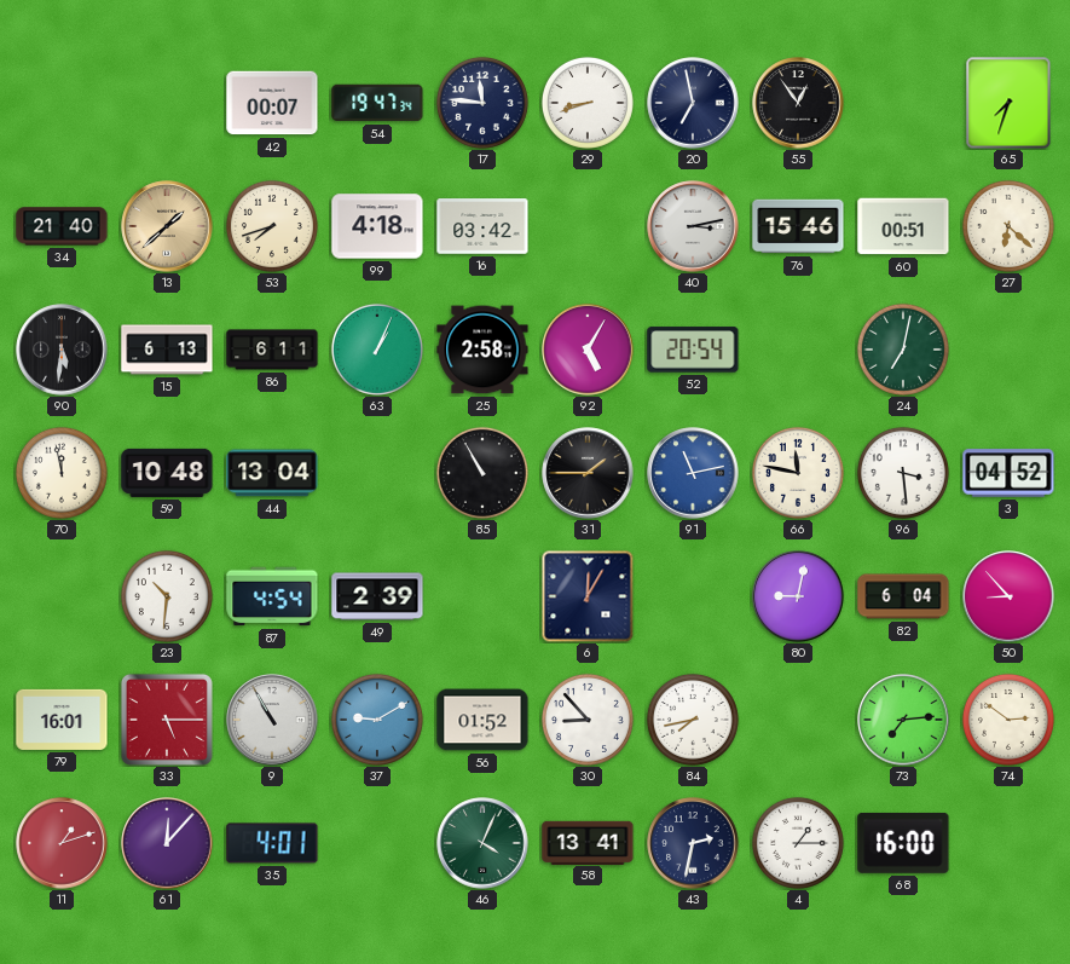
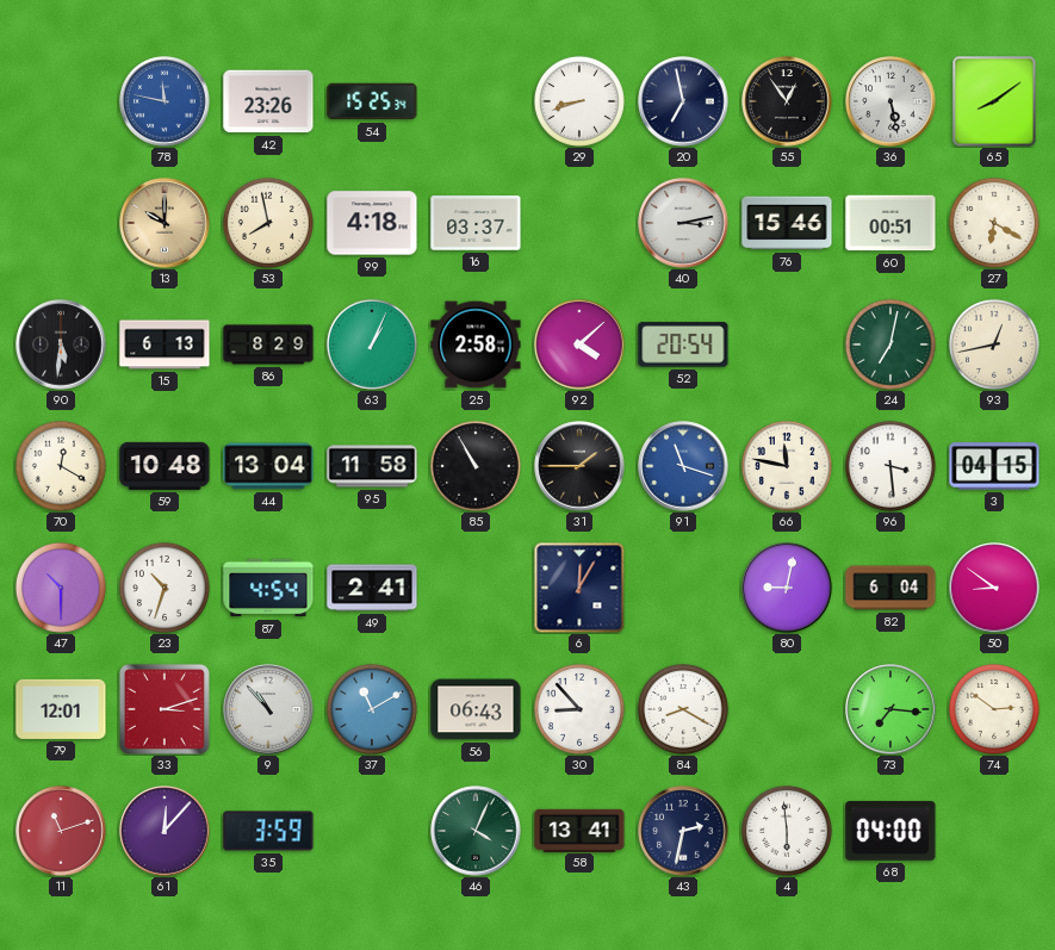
78: none -> 11:47 (165, 101)
42: 00:07 -> 23:26 (268, 101)
54: 19:47 -> 15:25 (372, 101)
17: 11:46 -> none (482, 103)
36: none -> 5:28 (890, 101)
65: 7:33 -> 8:09 (994, 101)
34: 21:40 -> none (62, 226)
13: 1:38 -> 10:00 (165, 223)
53: 7:42 -> 7:58 (268, 223)
16: 03:42 -> 03:37 (476, 223)
27: 6:22 -> 6:20 (994, 223)
86: 6:11 -> 8:29 (268, 344)
92: 5:05 -> 4:08 (579, 344)
93: none -> 12:43 (994, 344)
70: 11:58 -> 12:20 (61, 466)
95: none -> 11:58 (372, 466)
91: 11:13 -> 11:18 (683, 466)
3: 04:52 -> 04:15 (994, 466)
47: none -> 10:30 (61, 588)
23: 10:31 -> 10:33 (165, 588)
49: 2:39 -> 2:41 (372, 588)
50: 8:53 -> 8:51 (994, 588)
79: 16:01 -> 12:01 (61, 709)
33: 5:15 -> 3:12 (165, 709)
9: 10:55 -> 10:53 (268, 709)
37: 9:10 -> 11:10 (372, 709)
56: 01:52 -> 06:43 (476, 709)
84: 7:43 -> 8:20 (683, 709)
73: 7:14 -> 7:16 (890, 709)
11: 1:12 -> 11:12 (61, 831)
35: 4:01 -> 3:59 (268, 831)
4: 1:15 -> 5:59 (787, 831)
68: 16:00 -> 04:00 (890, 831)
